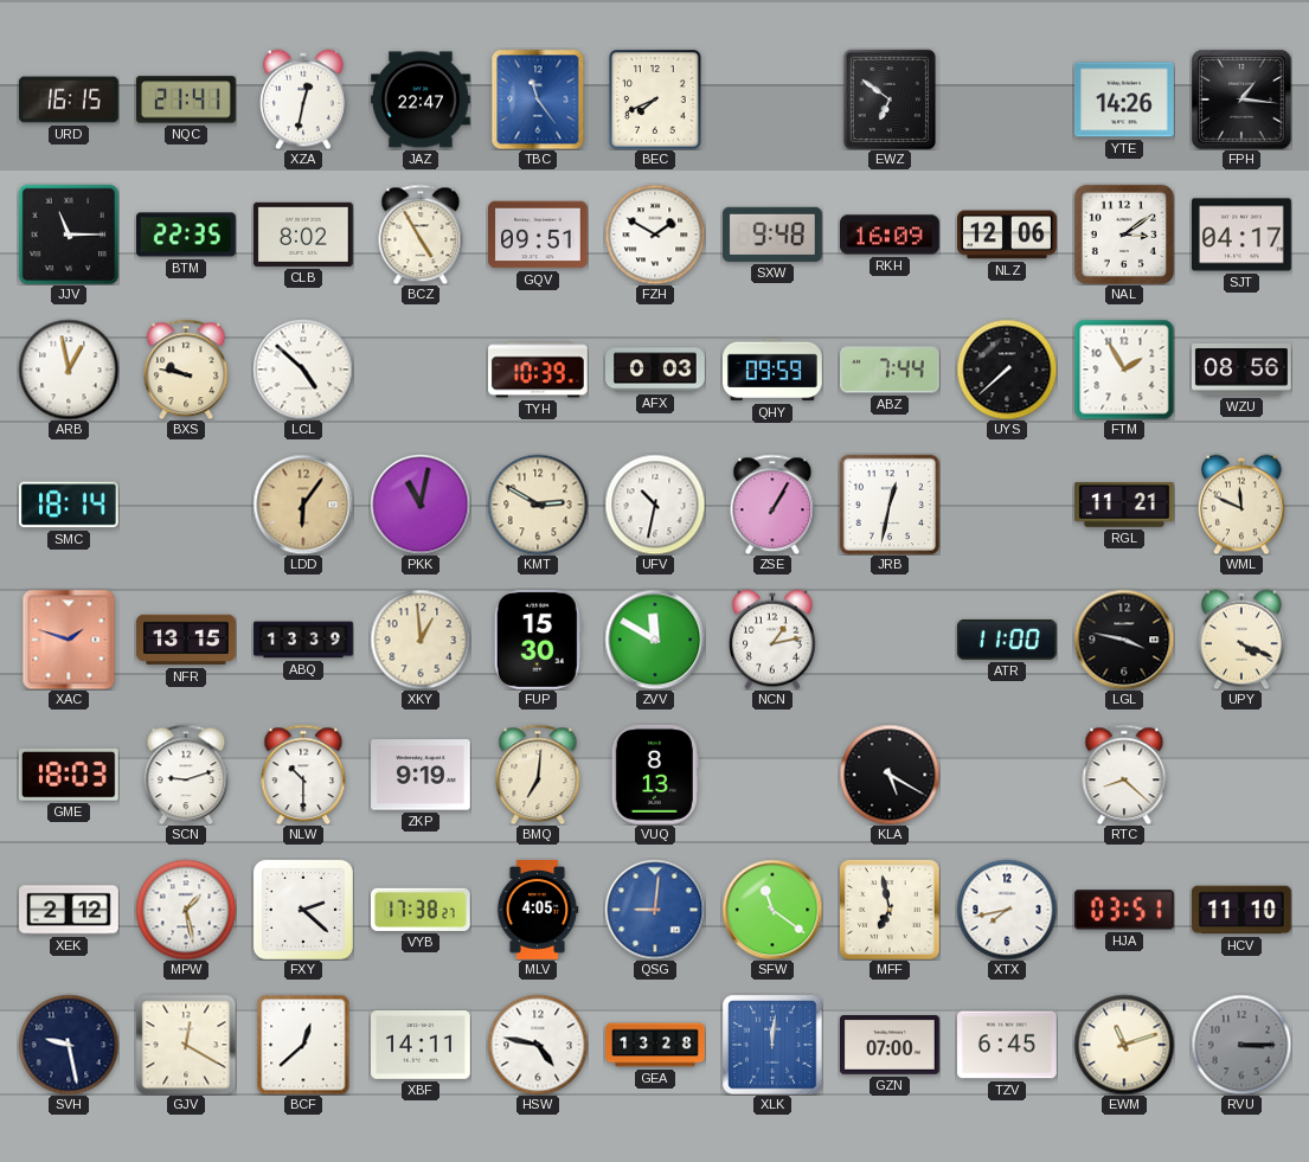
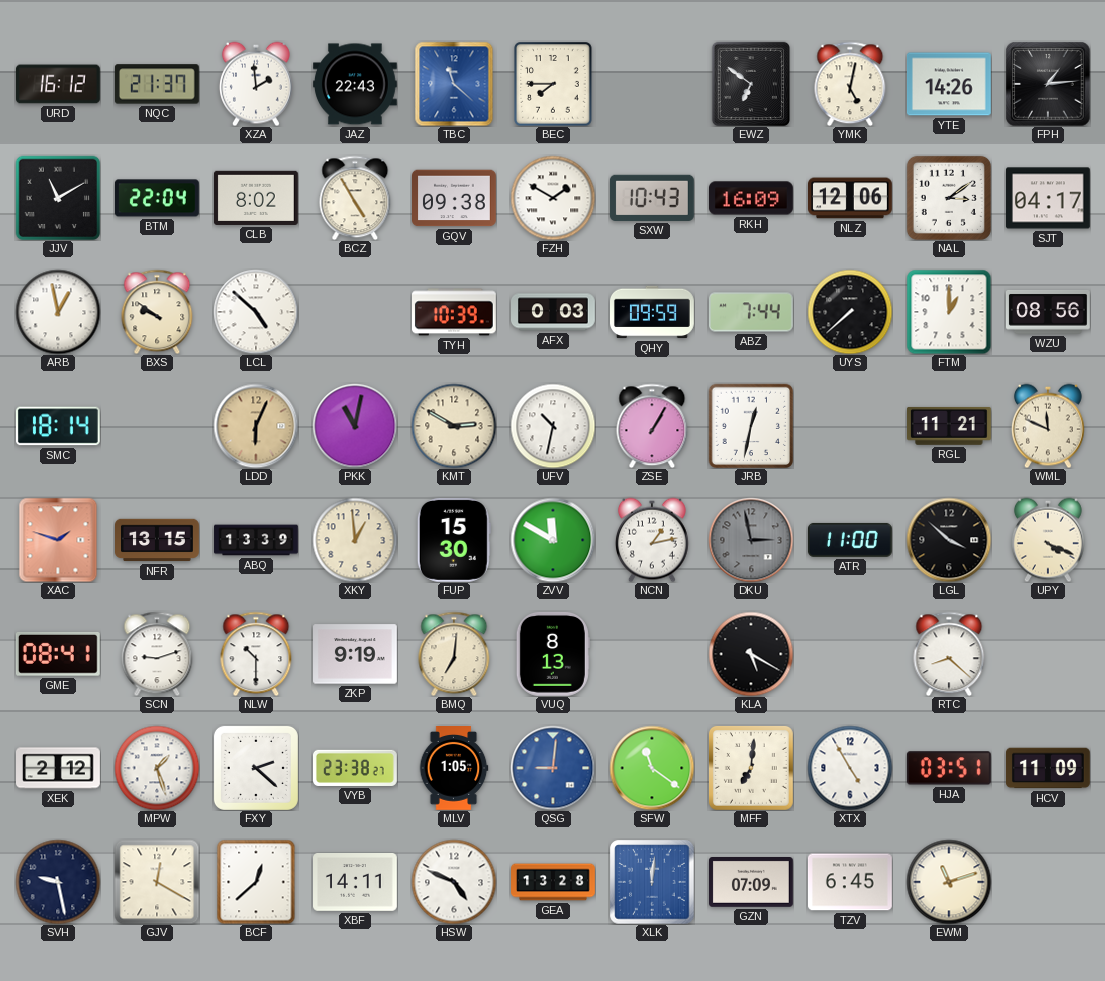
URD: 16:15 -> 16:12 (59, 84)
NQC: 21:41 -> 21:37 (157, 84)
XZA: 12:32 -> 1:59 (256, 84)
JAZ: 22:47 -> 22:43 (356, 84)
TBC: 11:24 -> 11:22 (454, 84)
BEC: 7:41 -> 7:45 (553, 84)
YMK: none -> 5:02 (850, 84)
FPH: 1:16 -> 1:14 (1048, 84)
JJV: 11:15 -> 11:10 (58, 198)
BTM: 22:35 -> 22:04 (158, 198)
GQV: 09:51 -> 09:38 (455, 198)
SXW: 9:48 -> 10:43 (652, 198)
BXS: 9:47 -> 9:51 (157, 312)
FTM: 1:55 -> 1:00 (949, 312)
LDD: 6:06 -> 6:04 (256, 426)
DKU: none -> 2:58 (751, 540)
LGL: 3:47 -> 3:52 (949, 540)
GME: 18:03 -> 08:41 (58, 654)
MPW: 1:28 -> 1:27 (157, 768)
VYB: 17:38 -> 23:38 (356, 768)
MLV: 4:05 -> 1:05 (454, 769)
MFF: 6:58 -> 7:01 (751, 768)
XTX: 7:43 -> 4:55 (850, 768)
HCV: 11:10 -> 11:09 (1049, 768)
HSW: 4:47 -> 4:49 (454, 882)
GZN: 07:00 -> 07:09 (752, 883)
RVU: 3:15 -> none (1241, 1045)
